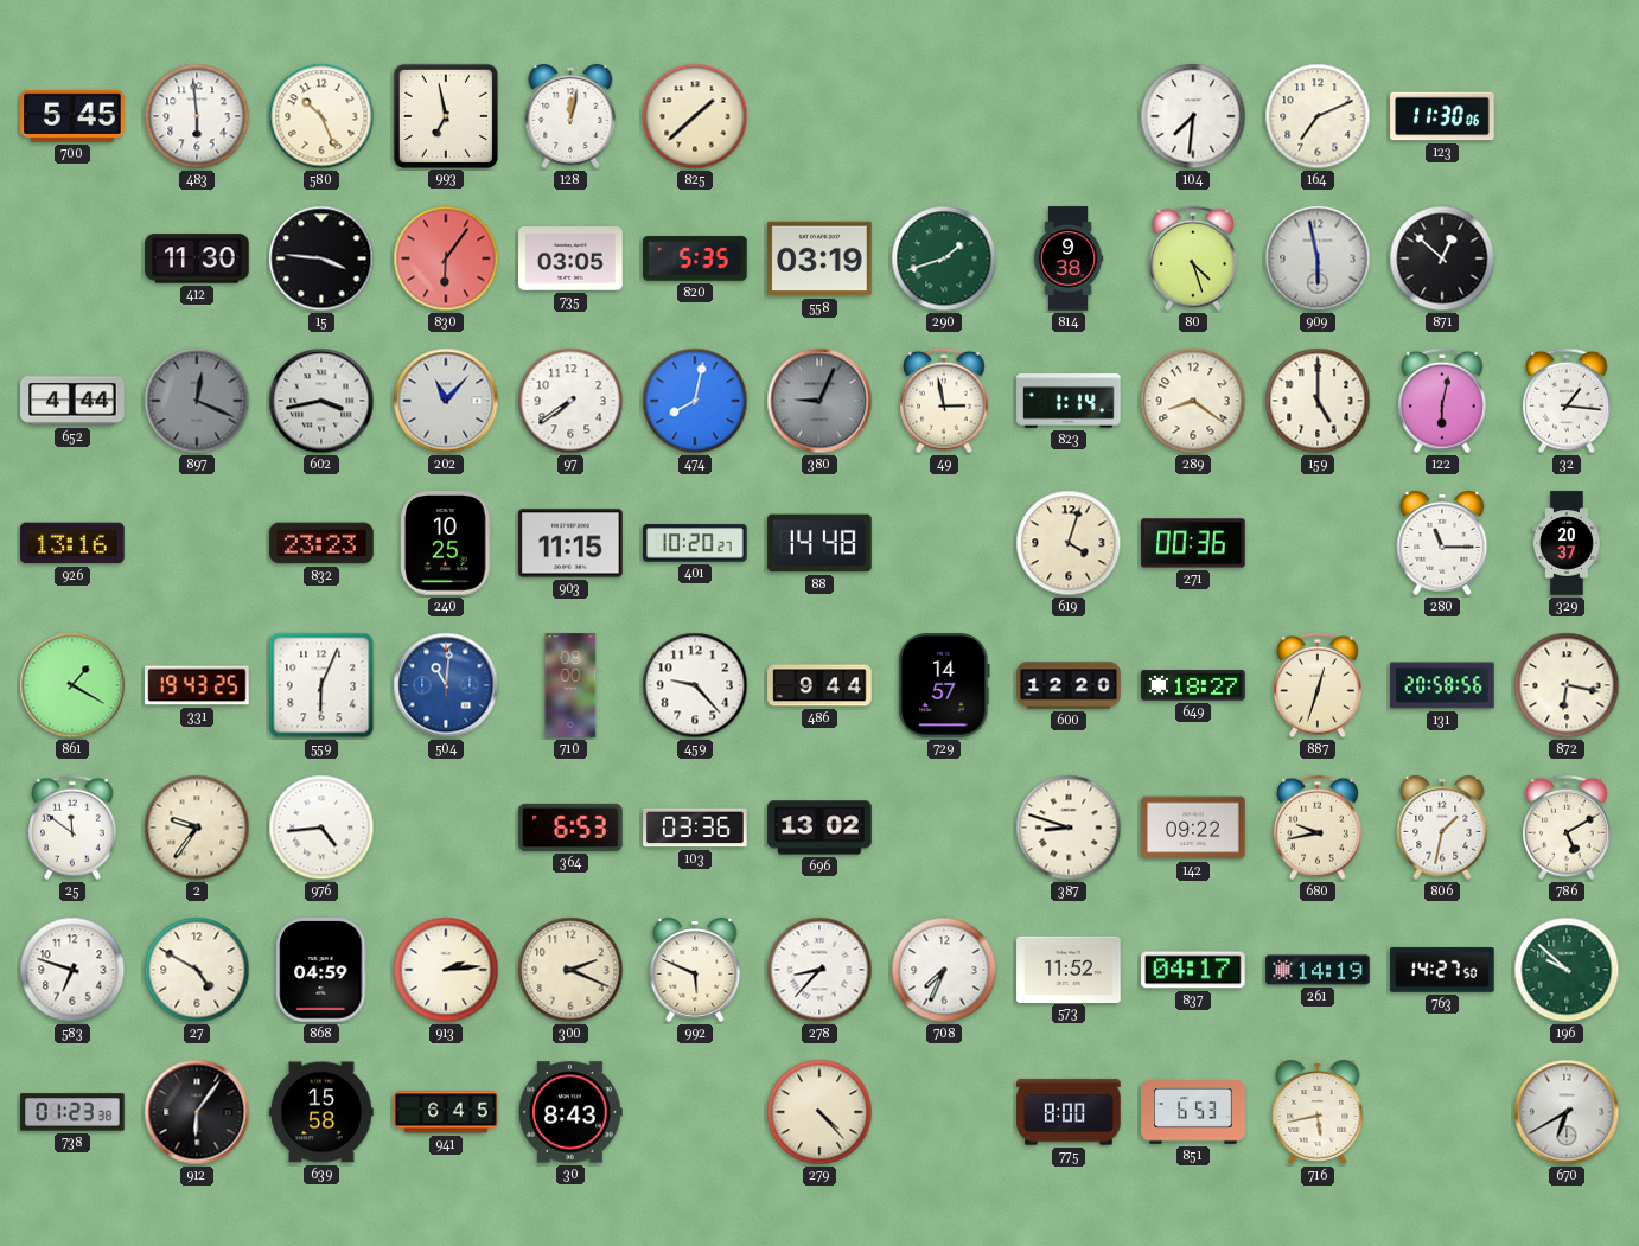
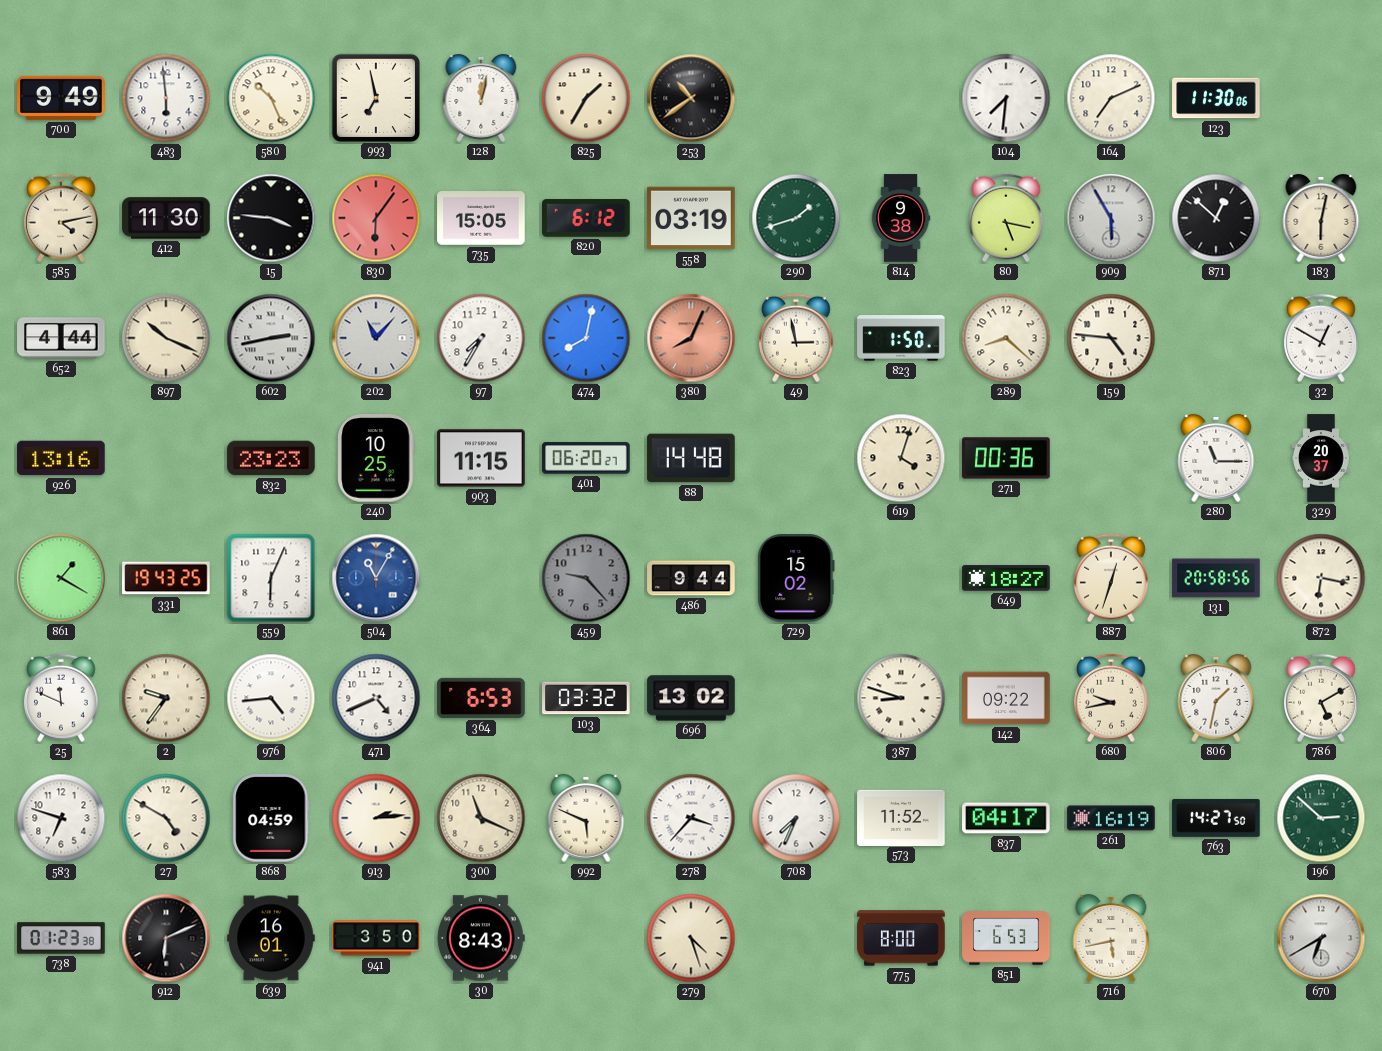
700: 5:45 -> 9:49 (61, 98)
825: 1:38 -> 1:35 (586, 98)
253: none -> 10:39 (691, 98)
585: none -> 4:13 (62, 218)
735: 03:05 -> 15:05 (481, 218)
820: 5:35 -> 6:12 (586, 218)
80: 4:27 -> 5:17 (1007, 218)
909: 5:58 -> 5:55 (1111, 218)
183: none -> 6:02 (1321, 218)
897: 12:19 -> 10:19 (166, 338)
897 dial: grey -> cream (166, 338)
602: 3:43 -> 2:43 (271, 338)
97: 7:39 -> 7:35 (481, 338)
380: 9:04 -> 8:04 (691, 338)
380 dial: grey -> salmon (691, 338)
823: 1:14 -> 1:50 (901, 338)
289: 8:21 -> 8:22 (1006, 338)
159: 5:00 -> 4:46 (1111, 338)
122: 6:02 -> none (1443, 401)
32: 1:16 -> 12:50 (1322, 338)
401: 10:20 -> 06:20 (586, 458)
504: 11:01 -> 11:05 (376, 578)
710: 08:00 -> none (570, 685)
459 dial: white -> grey (586, 578)
729: 14:57 -> 15:02 (796, 578)
600: 12:20 -> none (1069, 685)
25: 11:51 -> 11:49 (62, 698)
471: none -> 4:41 (376, 698)
103: 03:36 -> 03:32 (586, 698)
300: 2:19 -> 11:19 (481, 818)
278: 8:37 -> 3:37 (691, 818)
261: 14:19 -> 16:19 (1111, 818)
196: 9:52 -> 2:52 (1321, 818)
912: 6:06 -> 6:11 (166, 938)
639: 15:58 -> 16:01 (271, 938)
941: 6:45 -> 3:50 (376, 938)
279: 4:23 -> 4:27 (691, 938)
